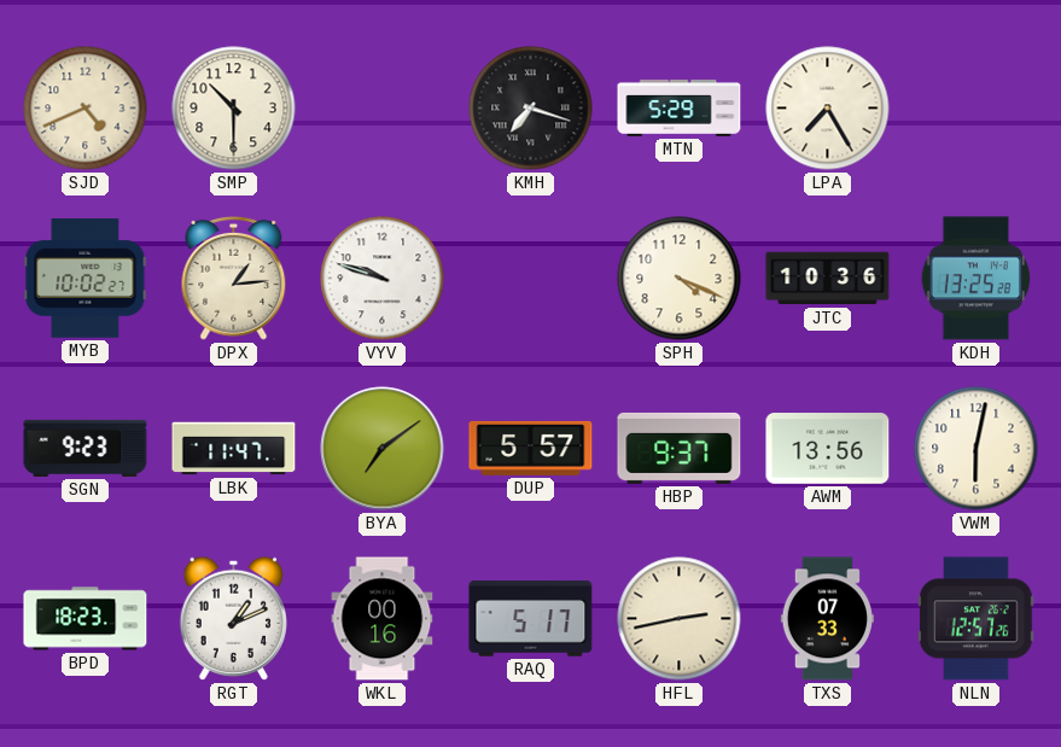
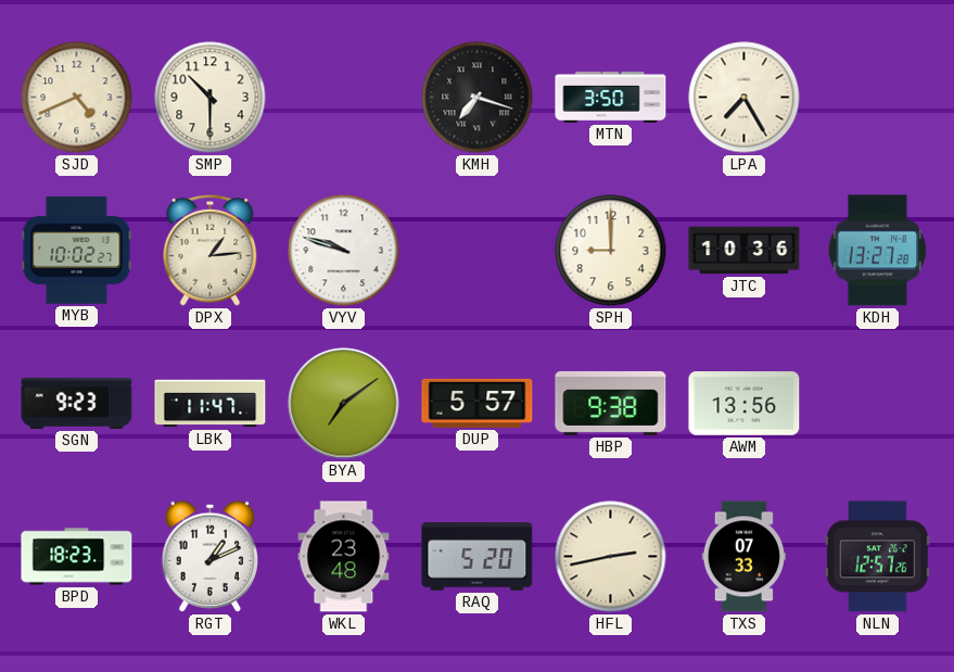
MTN: 5:29 -> 3:50 (611, 97)
SPH: 4:19 -> 9:00 (611, 251)
KDH: 13:25 -> 13:27 (877, 251)
HBP: 9:37 -> 9:38 (611, 403)
VWM: 6:02 -> none (977, 449)
WKL: 00:16 -> 23:48 (344, 557)
RAQ: 5:17 -> 5:20 (478, 557)
